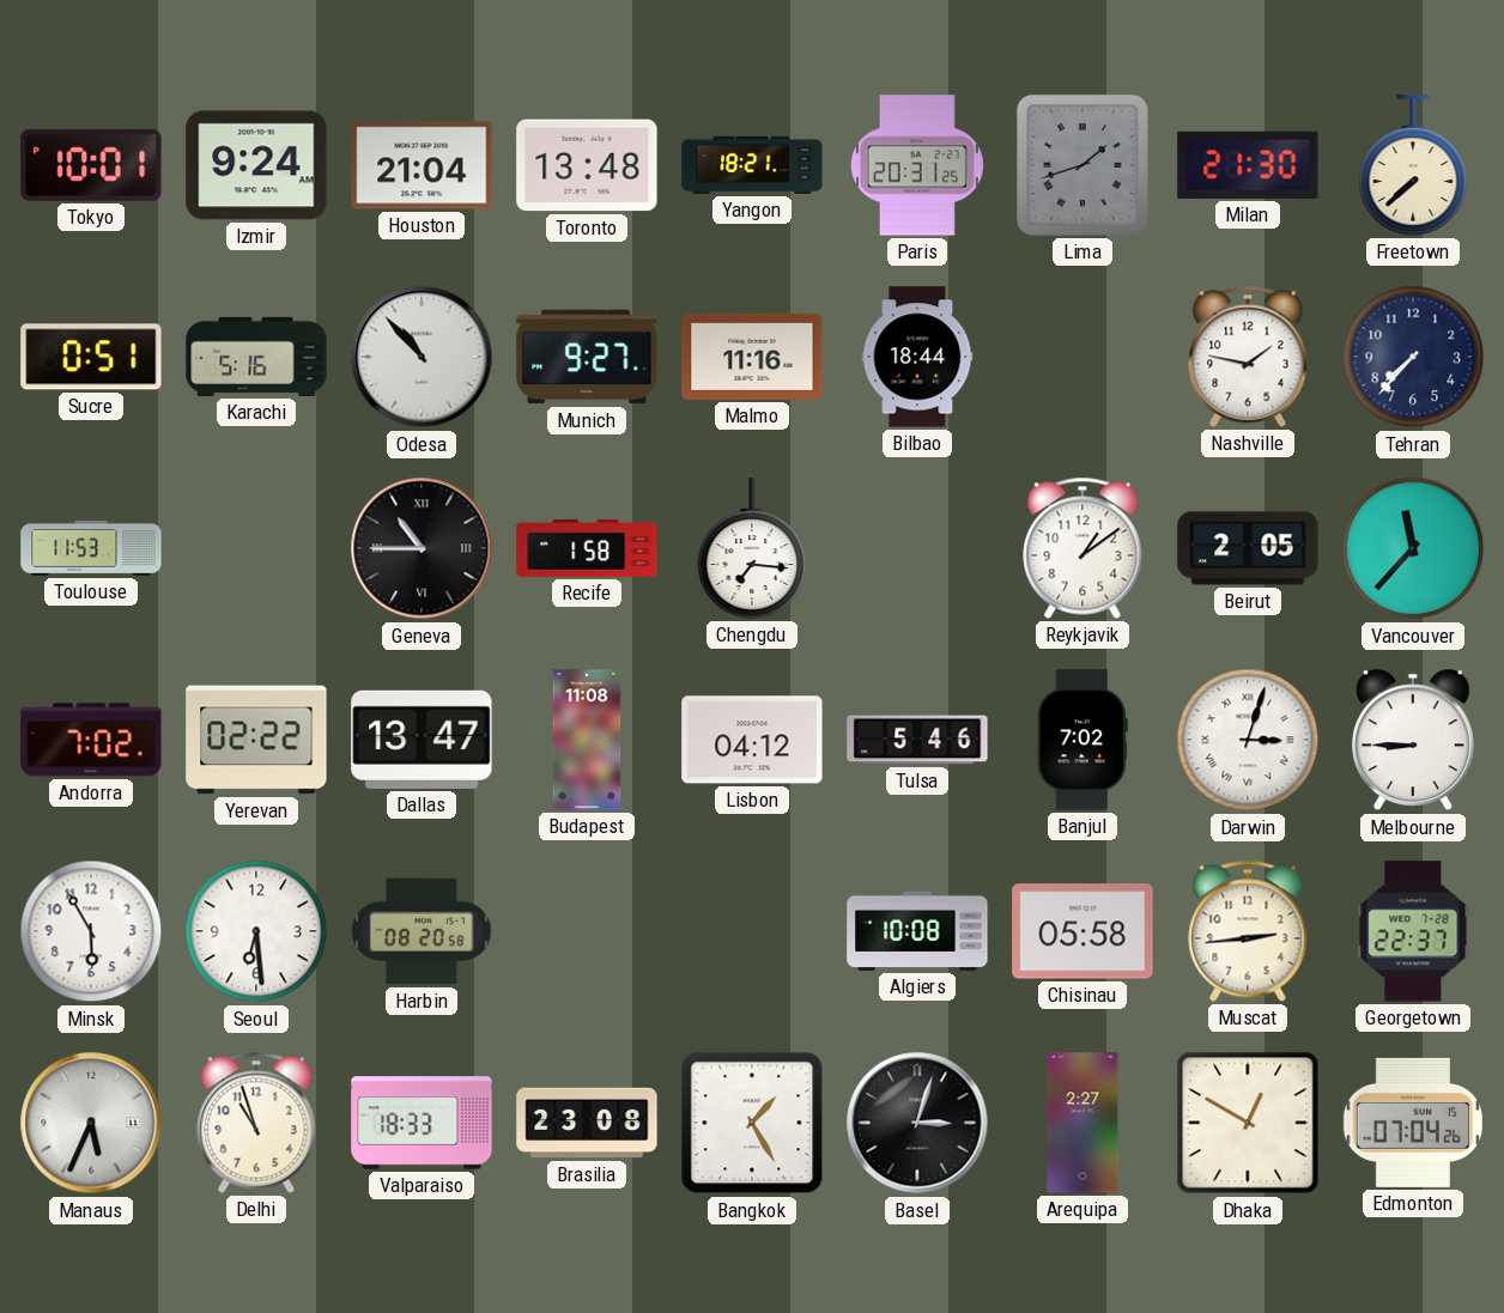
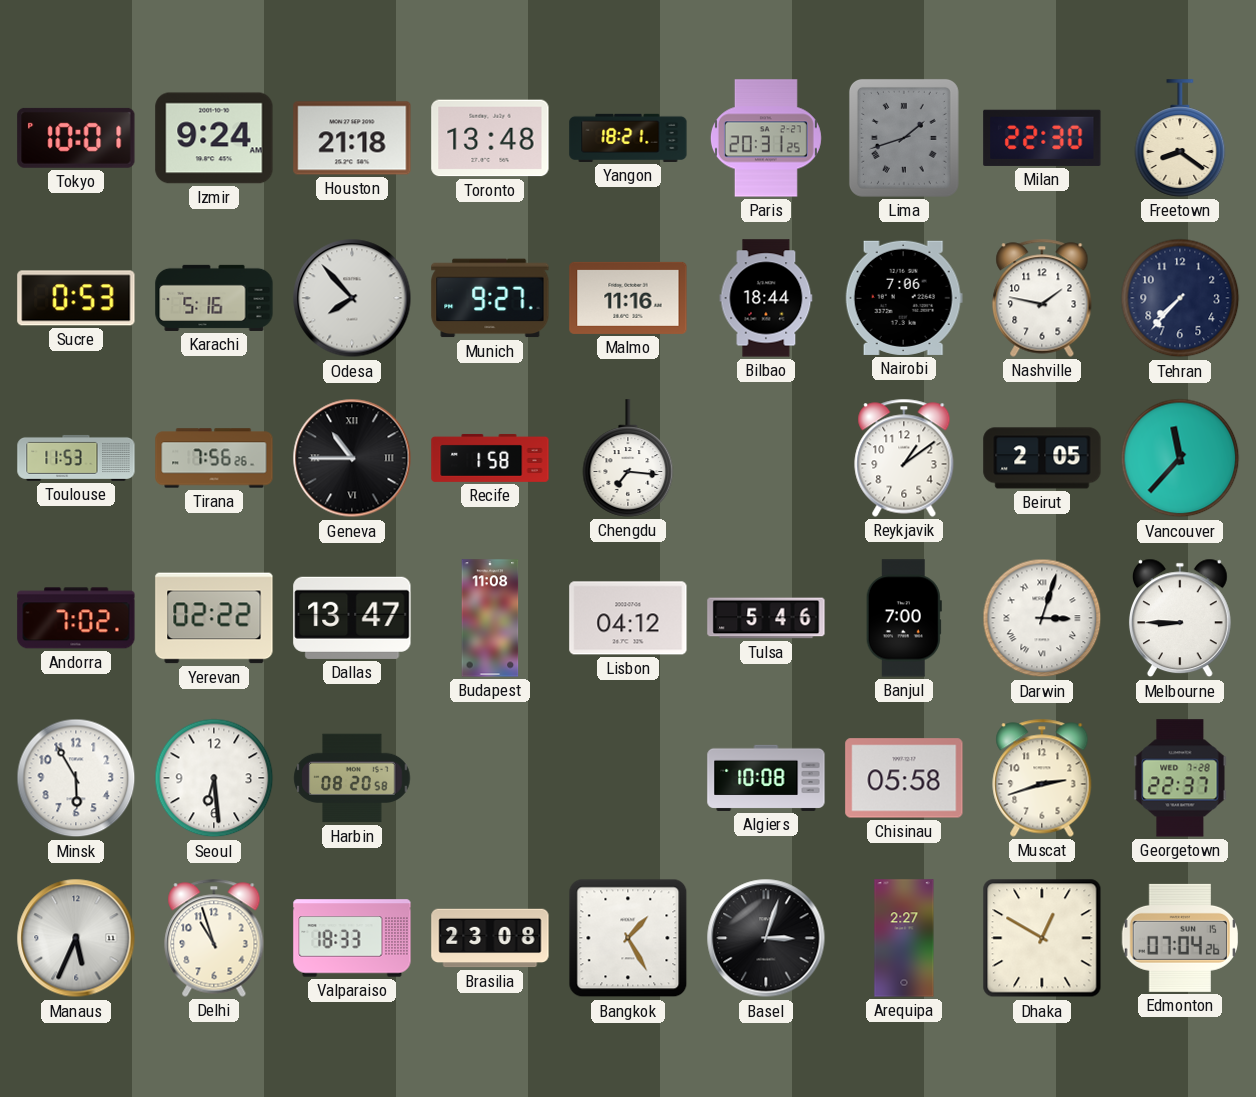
Houston: 21:04 -> 21:18 (352, 138)
Milan: 21:30 -> 22:30 (1042, 138)
Freetown: 7:38 -> 8:21 (1180, 138)
Sucre: 0:51 -> 0:53 (76, 298)
Odesa: 10:53 -> 7:53 (352, 298)
Nairobi: none -> 7:06 (904, 298)
Tirana: none -> 7:56 (214, 458)
Banjul: 7:02 -> 7:00 (904, 618)
Muscat: 2:44 -> 2:42 (1042, 778)
